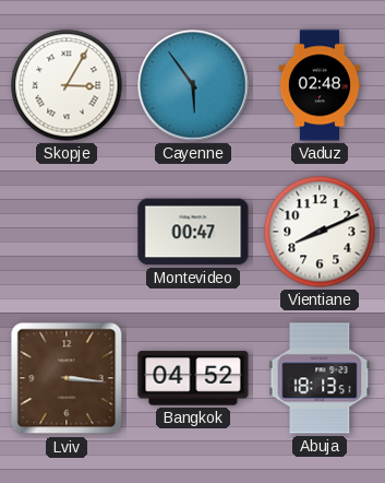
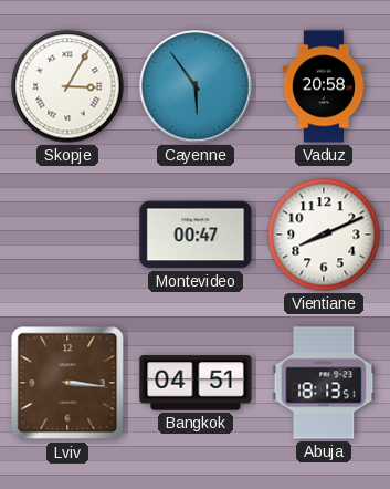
Vaduz: 02:48 -> 20:58 (324, 86)
Bangkok: 04:52 -> 04:51 (196, 383)
